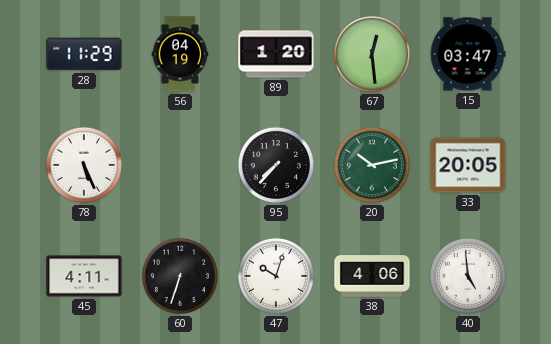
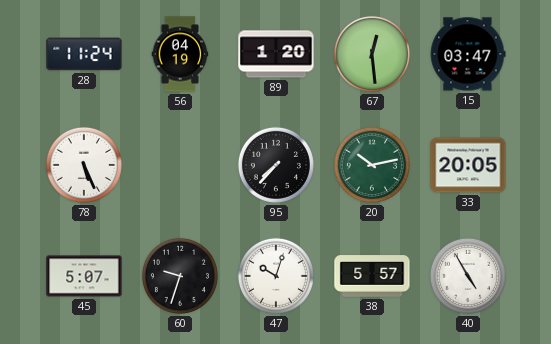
28: 11:29 -> 11:24 (84, 54)
45: 4:11 -> 5:07 (84, 276)
60: 6:33 -> 9:33 (180, 276)
38: 4:06 -> 5:57 (372, 276)
40: 4:59 -> 4:55 (468, 276)
